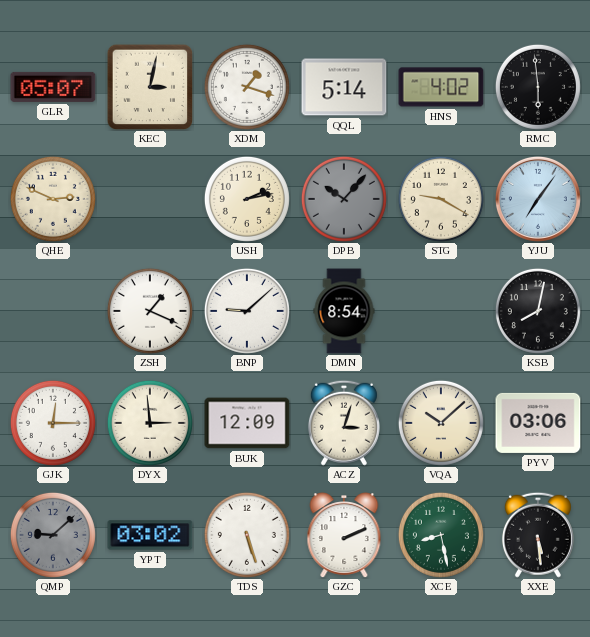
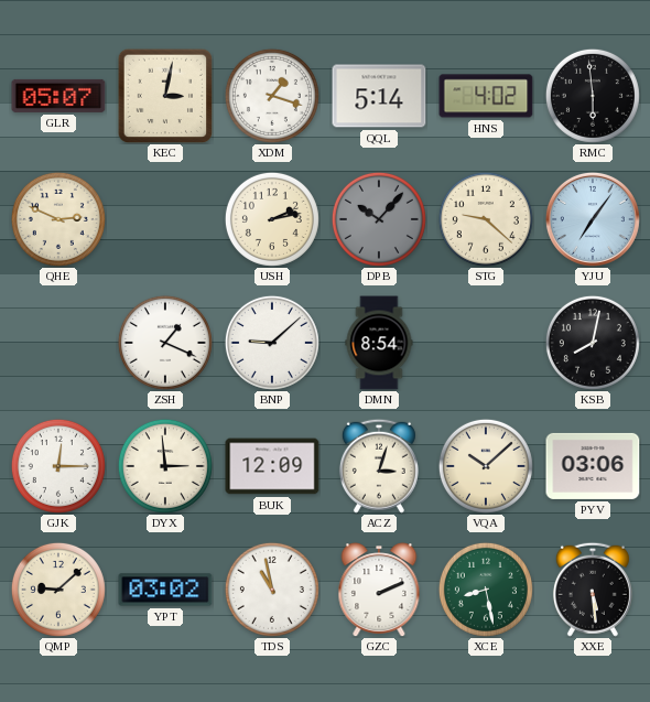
STG: 9:20 -> 9:22 (486, 219)
QMP dial: grey -> cream (58, 590)
TDS: 5:27 -> 10:58 (272, 590)
